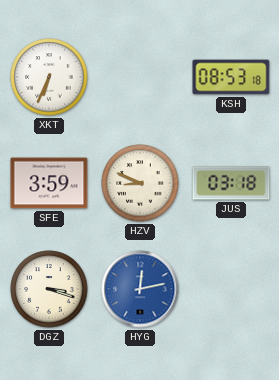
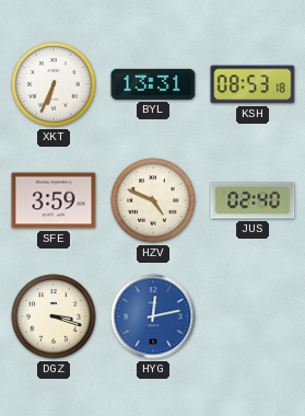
BYL: none -> 13:31 (153, 84)
HZV: 8:49 -> 4:49 (153, 200)
JUS: 03:18 -> 02:40 (253, 200)
